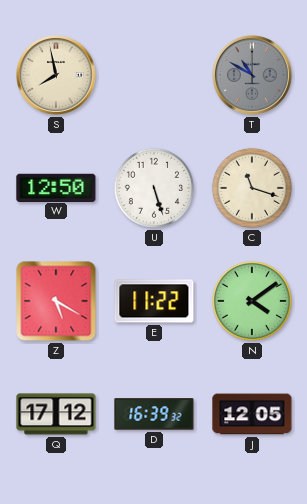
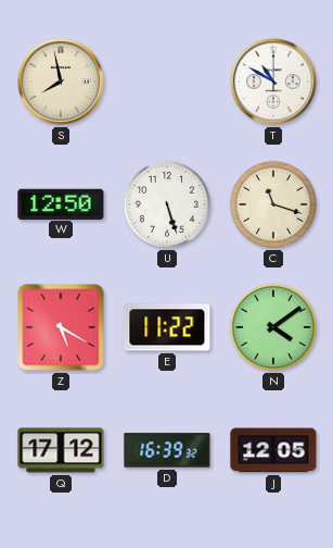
T dial: grey -> white (274, 83)
